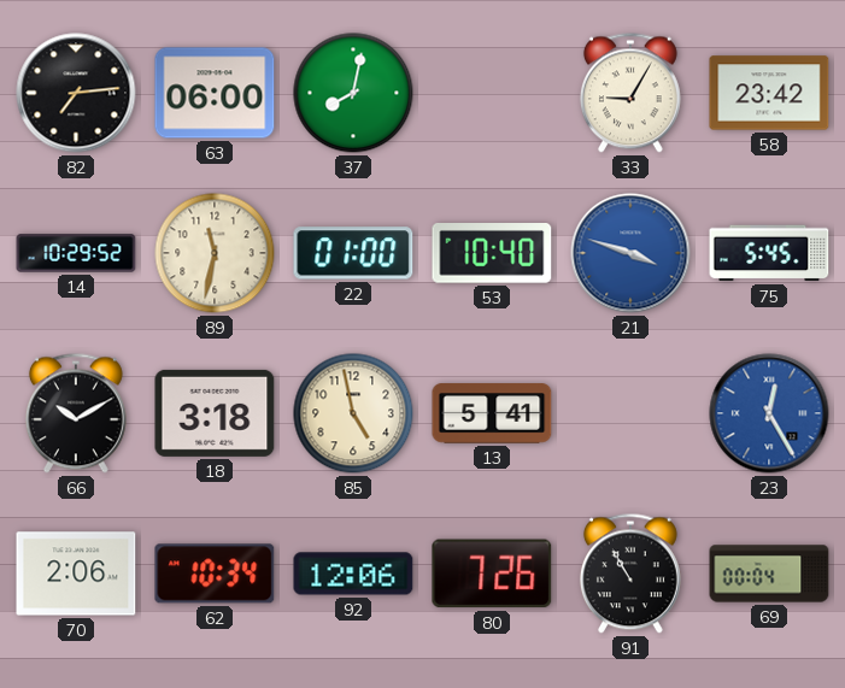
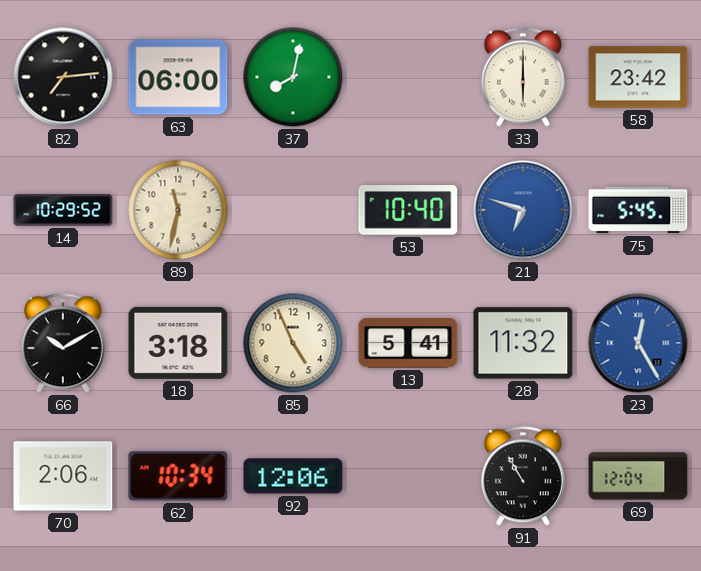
33: 9:05 -> 6:00 (523, 77)
22: 01:00 -> none (353, 253)
21: 3:48 -> 6:48 (523, 210)
85: 4:58 -> 4:56 (293, 343)
28: none -> 11:32 (523, 343)
80: 7:26 -> none (492, 574)
69: 00:04 -> 12:04 (638, 476)
